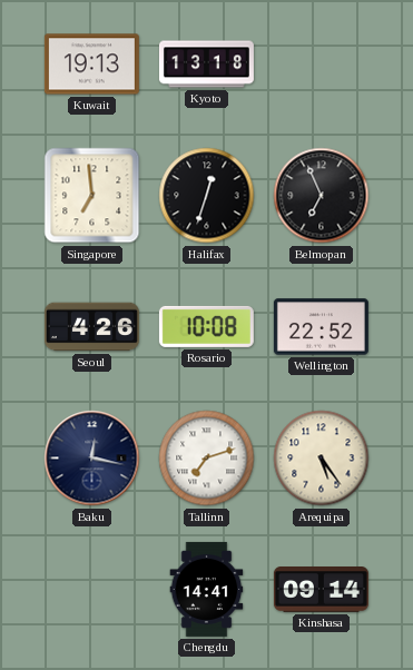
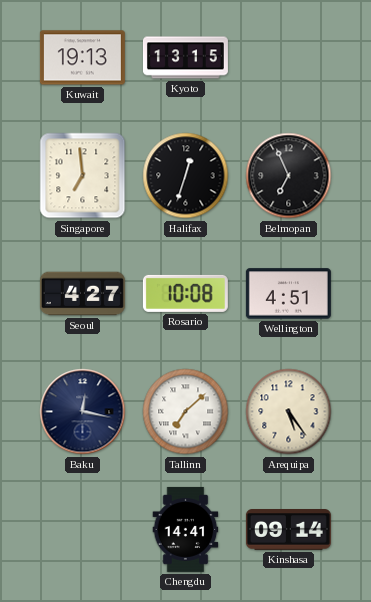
Kyoto: 13:18 -> 13:15 (185, 58)
Seoul: 4:26 -> 4:27 (82, 294)
Wellington: 22:52 -> 4:51 (288, 294)
Tallinn: 7:12 -> 7:08 (186, 412)
